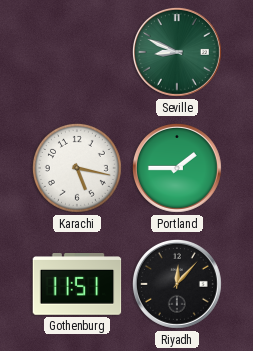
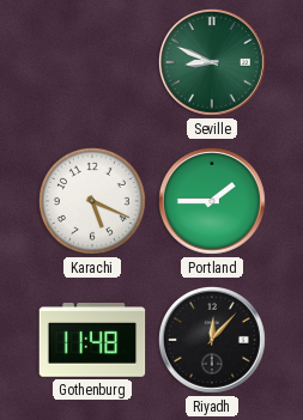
Karachi: 5:17 -> 5:19 (92, 201)
Gothenburg: 11:51 -> 11:48 (92, 341)
